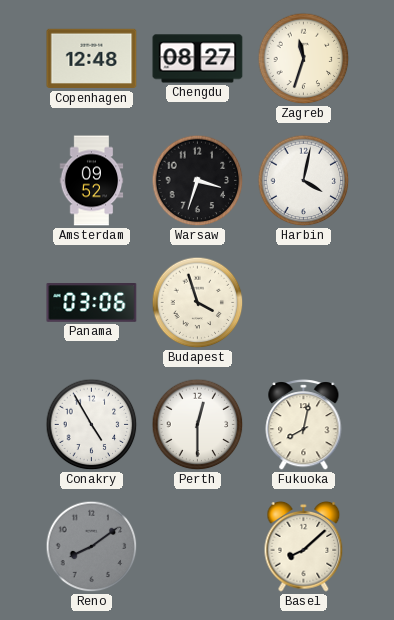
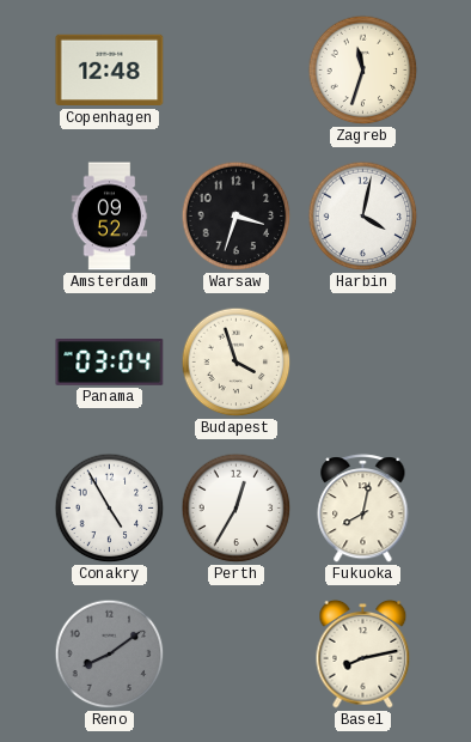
Chengdu: 08:27 -> none (198, 59)
Panama: 03:06 -> 03:04 (110, 363)
Perth: 12:30 -> 12:35 (237, 509)
Basel: 8:08 -> 8:13 (363, 653)
